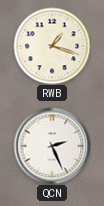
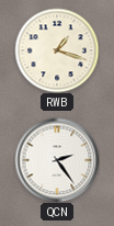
QCN: 2:26 -> 2:24 (57, 160)
